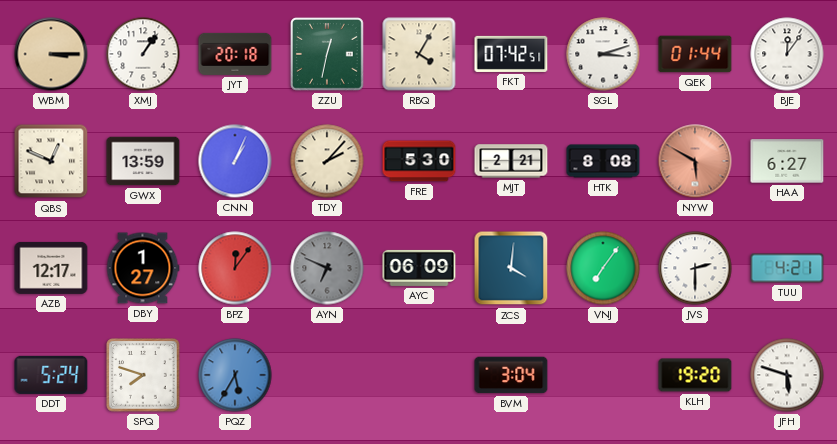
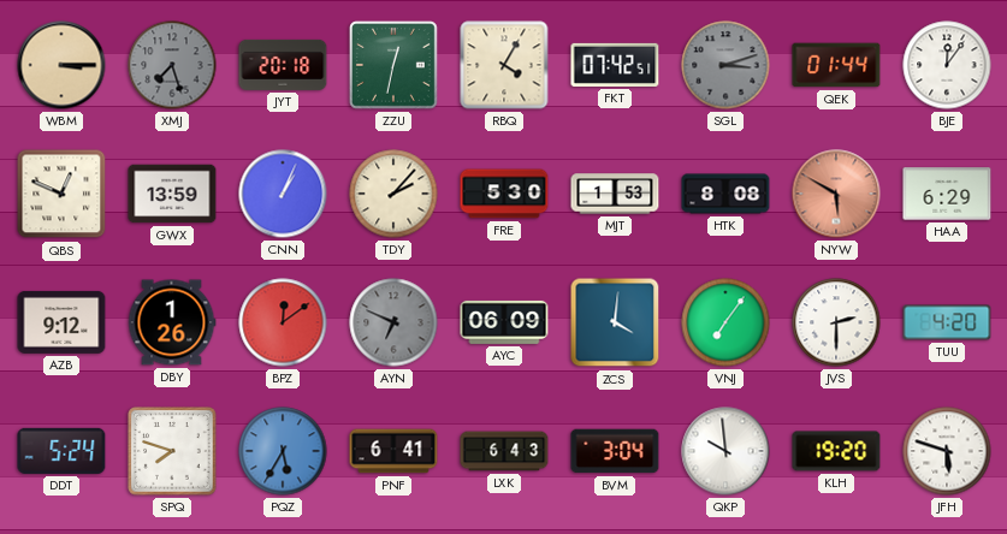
XMJ: 1:06 -> 7:27 (172, 65)
XMJ dial: white -> grey (172, 65)
SGL dial: white -> grey (725, 65)
MJT: 2:21 -> 1:53 (615, 194)
HAA: 6:27 -> 6:29 (947, 194)
AZB: 12:17 -> 9:12 (61, 322)
DBY: 1:27 -> 1:26 (172, 322)
BPZ: 12:06 -> 12:09 (283, 322)
TUU: 4:21 -> 4:20 (947, 322)
PNF: none -> 6:41 (393, 451)
LXK: none -> 6:43 (504, 451)
QKP: none -> 9:59 (725, 451)
